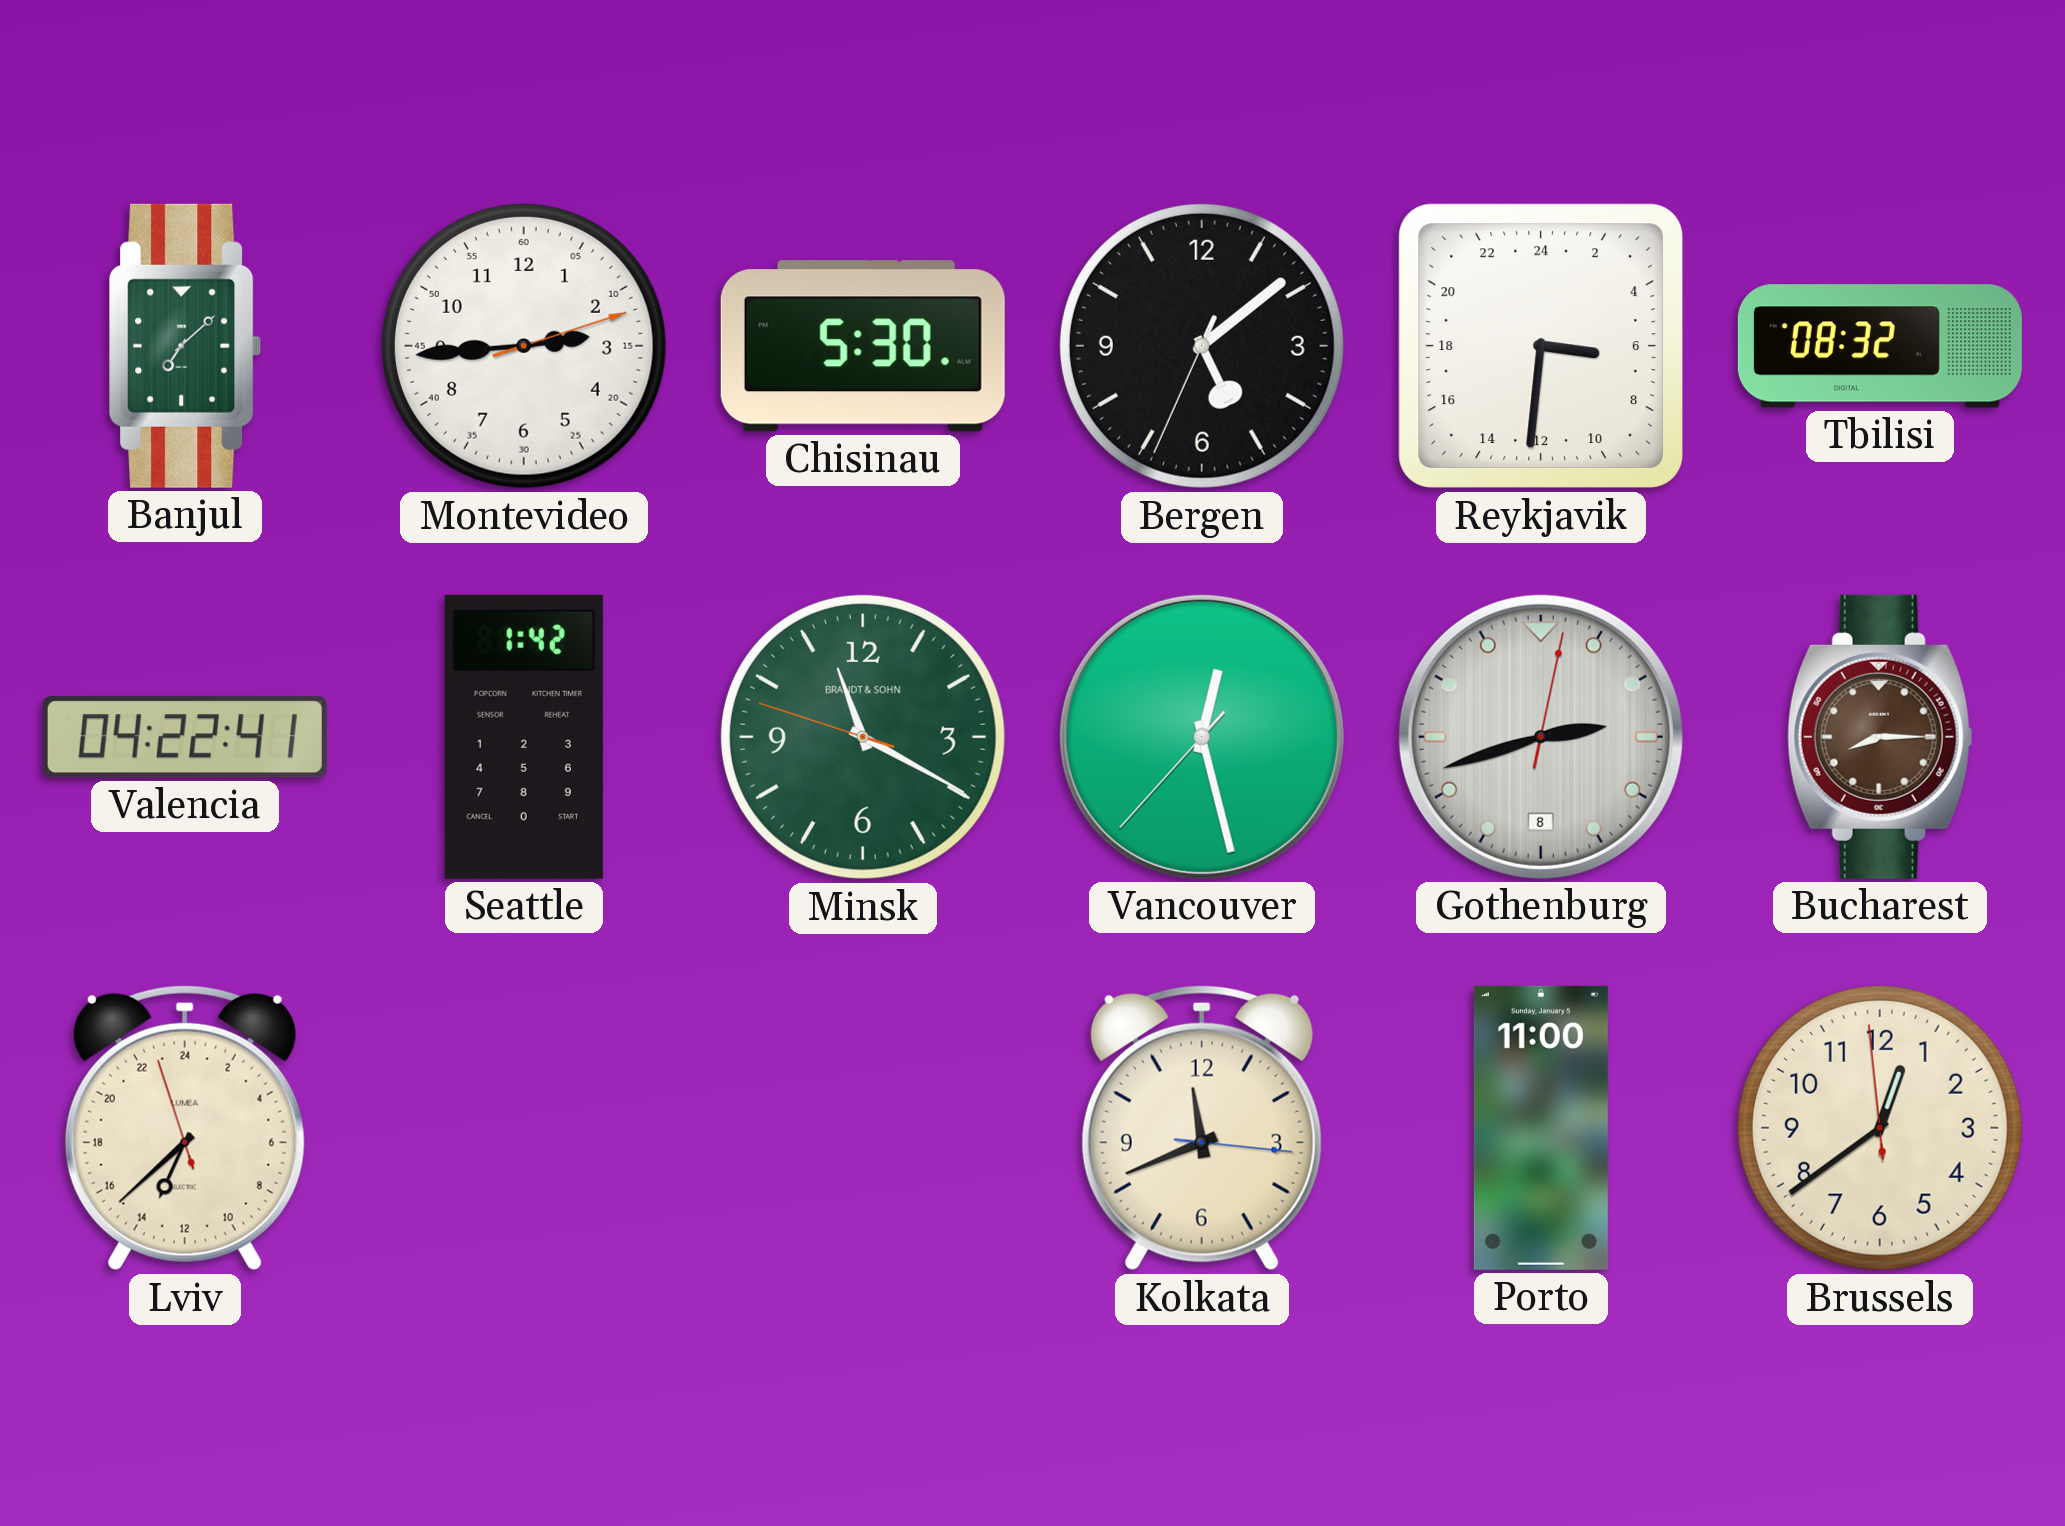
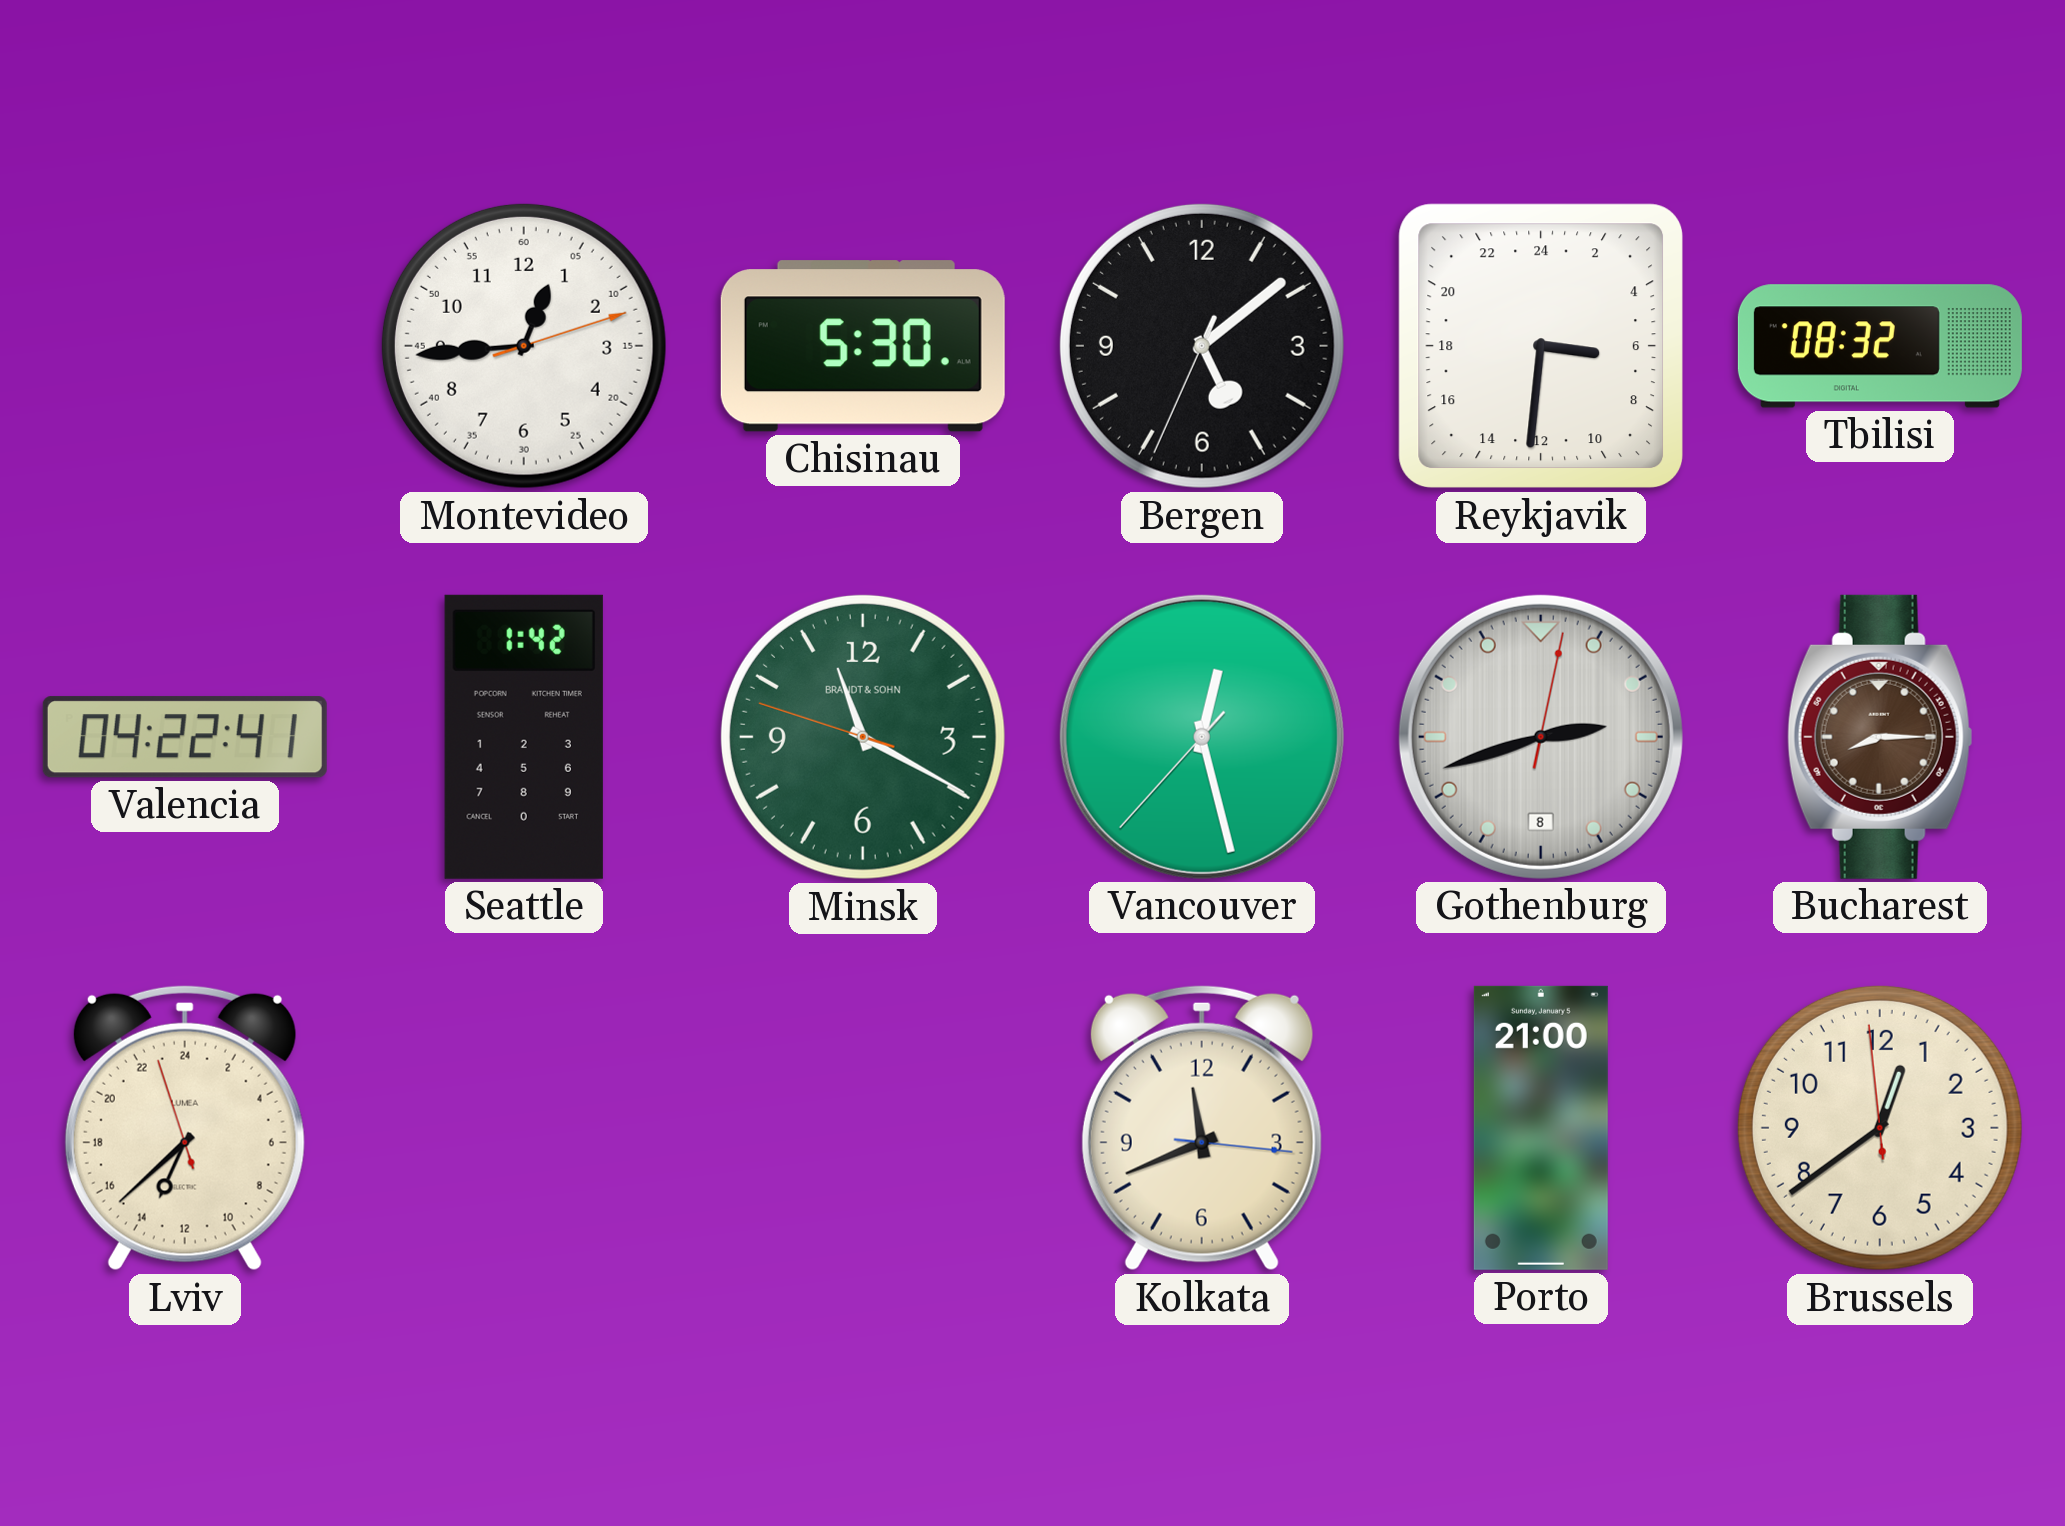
Banjul: 7:08 -> none (185, 346)
Montevideo: 2:44 -> 12:44 (524, 346)
Porto: 11:00 -> 21:00 (1541, 1128)
